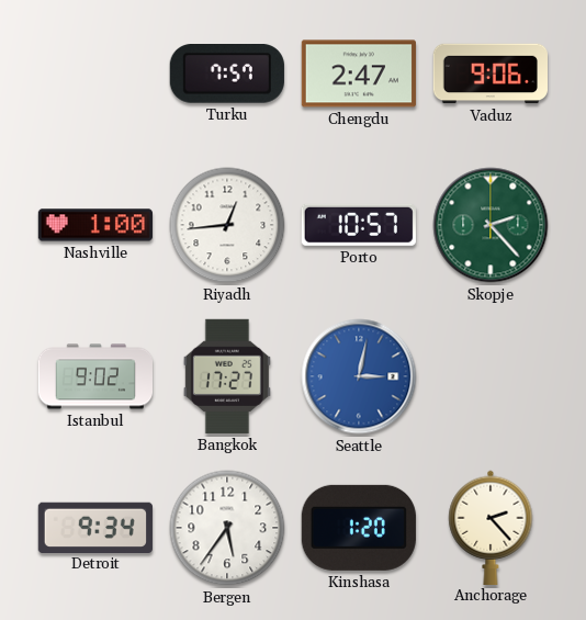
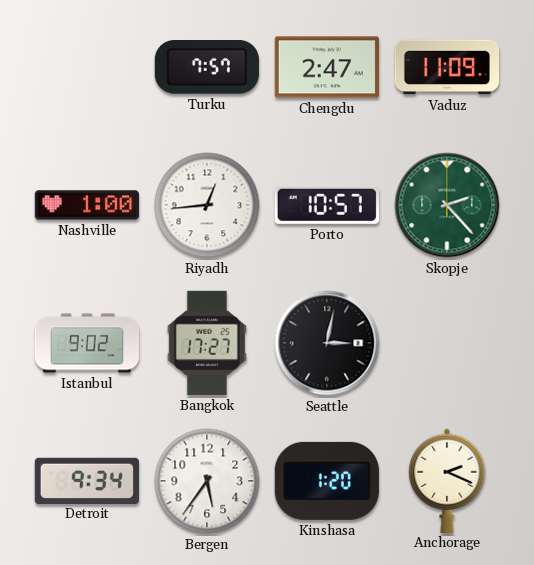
Vaduz: 9:06 -> 11:09 (446, 67)
Seattle dial: blue -> black (327, 343)
Anchorage: 2:23 -> 2:19 (447, 480)
